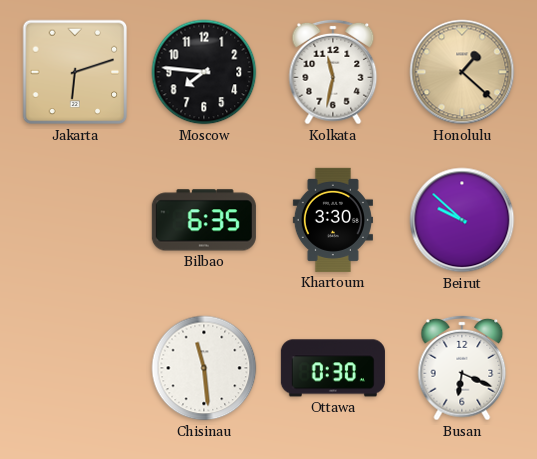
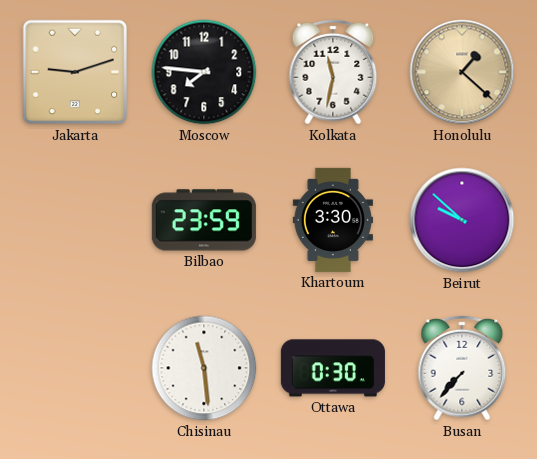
Jakarta: 6:12 -> 9:12 (75, 72)
Bilbao: 6:35 -> 23:59 (204, 220)
Busan: 6:19 -> 7:37 (462, 368)
